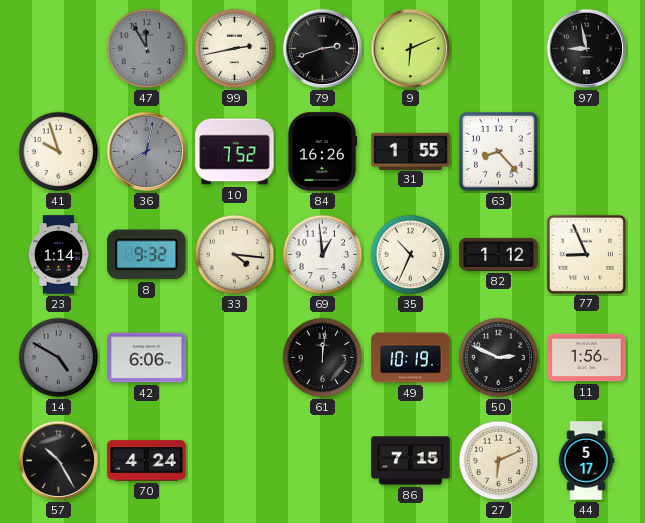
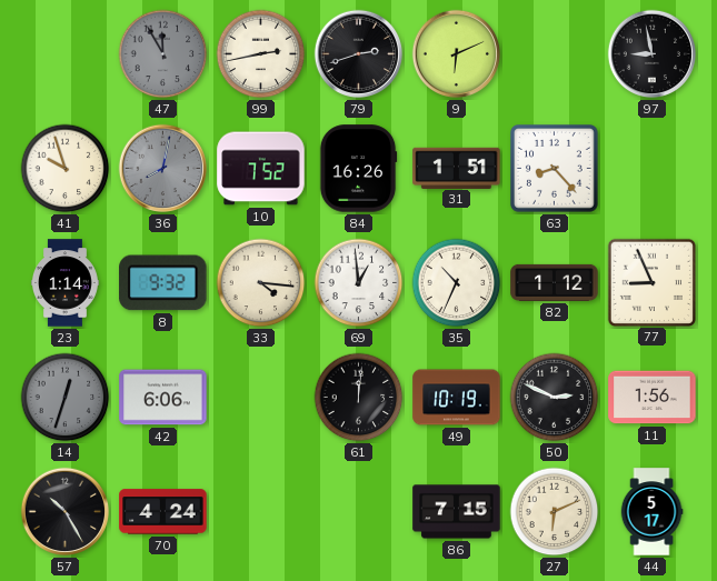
31: 1:55 -> 1:51 (457, 168)
14: 4:50 -> 12:33 (66, 398)
